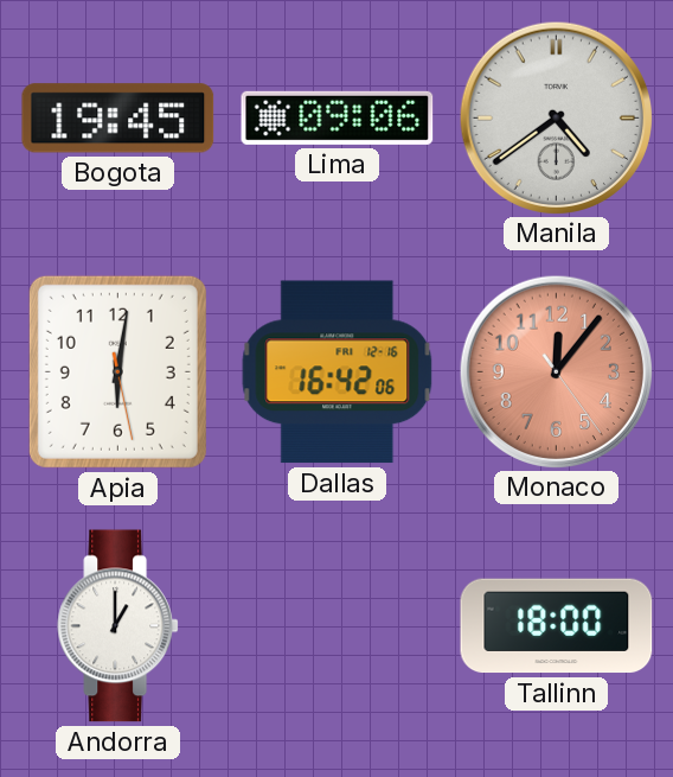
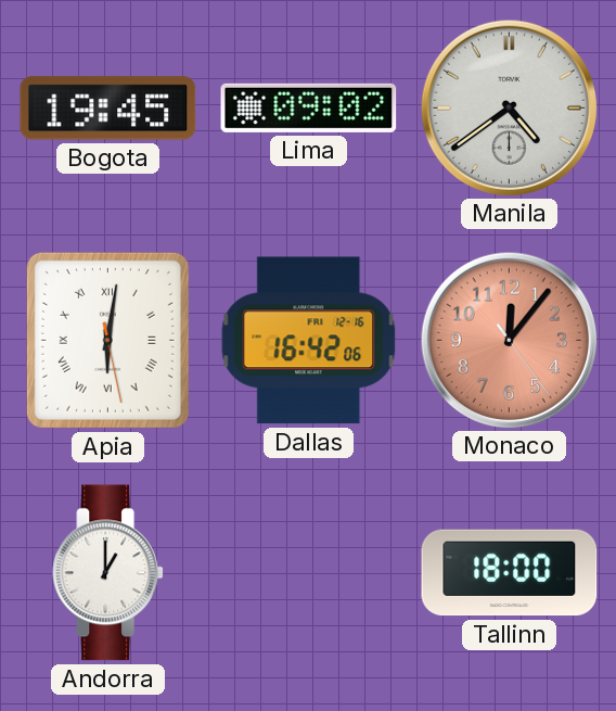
Lima: 09:06 -> 09:02 (309, 107)
Apia numerals: Arabic -> Roman (107, 340)
